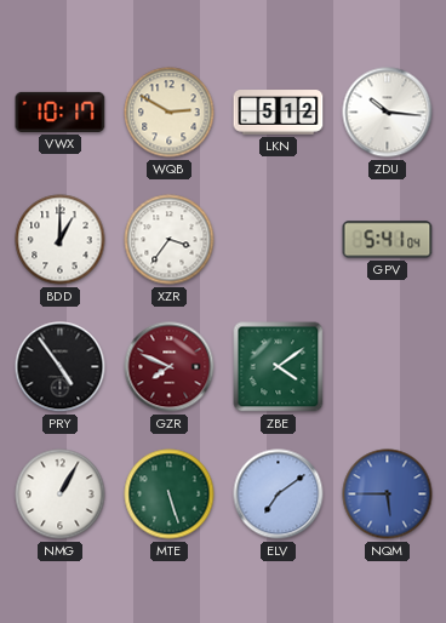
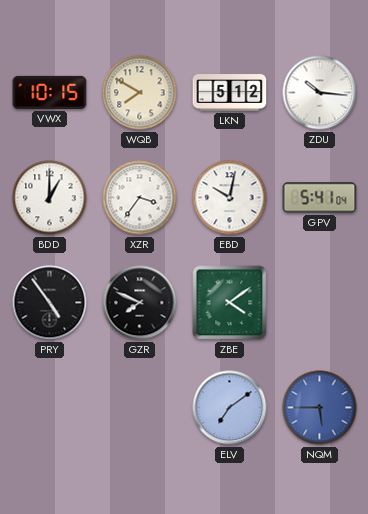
VWX: 10:17 -> 10:15 (50, 92)
WQB: 2:50 -> 7:50 (140, 93)
EBD: none -> 10:02 (230, 198)
GZR dial: burgundy -> black (140, 303)
NMG: 1:05 -> none (61, 495)
MTE: 5:27 -> none (170, 495)
